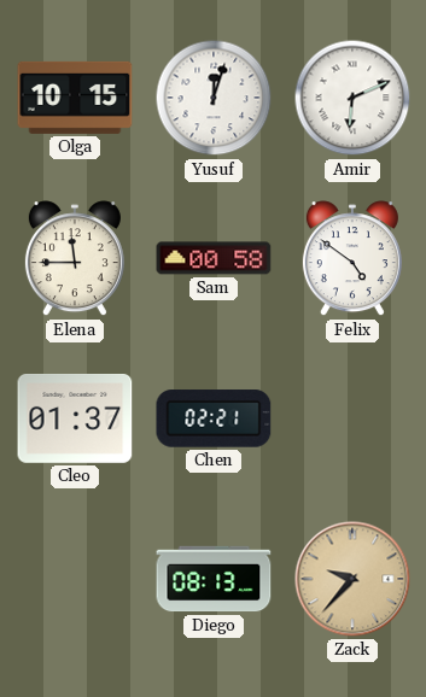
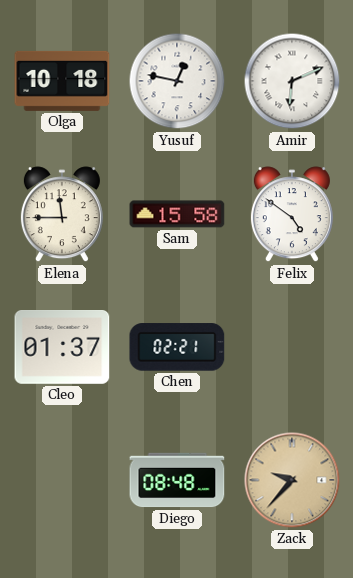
Olga: 10:15 -> 10:18 (62, 81)
Yusuf: 12:03 -> 12:47 (177, 81)
Sam: 00:58 -> 15:58 (177, 214)
Diego: 08:13 -> 08:48 (177, 480)
